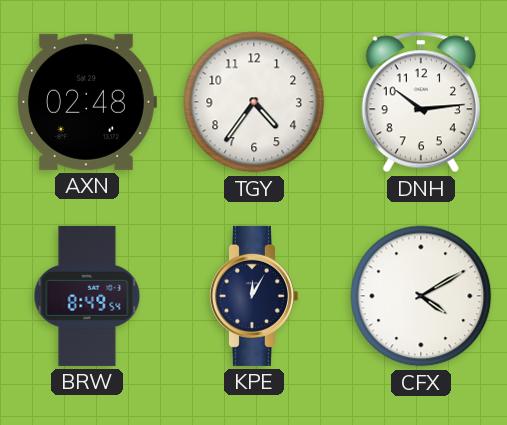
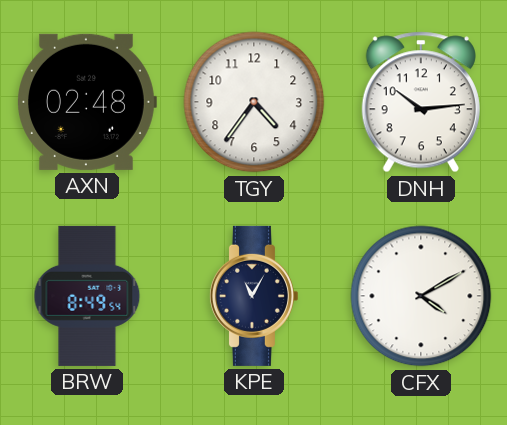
KPE: 12:05 -> 11:05 (253, 296)
